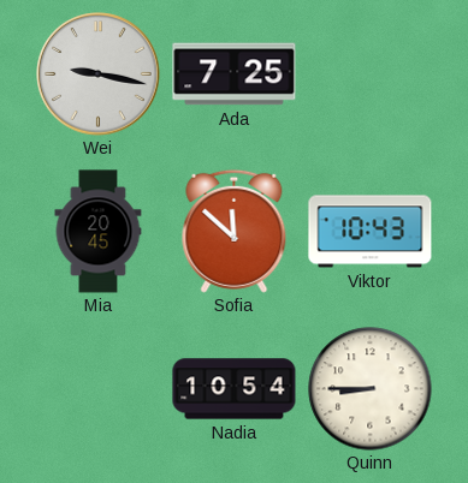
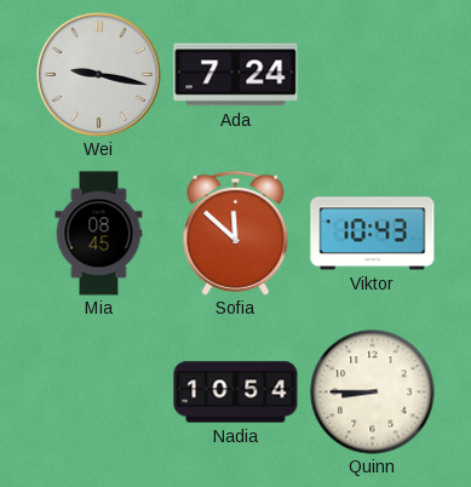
Ada: 7:25 -> 7:24 (236, 75)
Mia: 20:45 -> 08:45 (99, 234)
